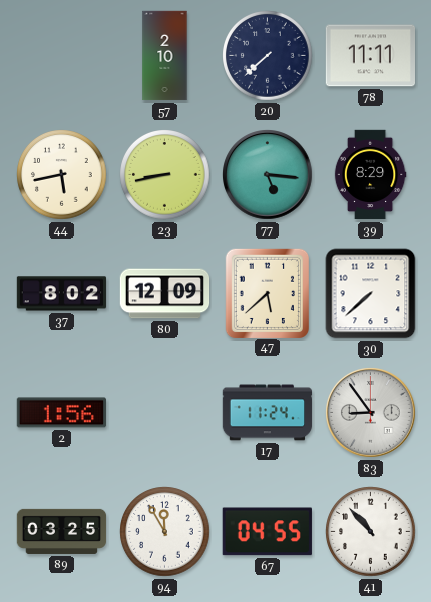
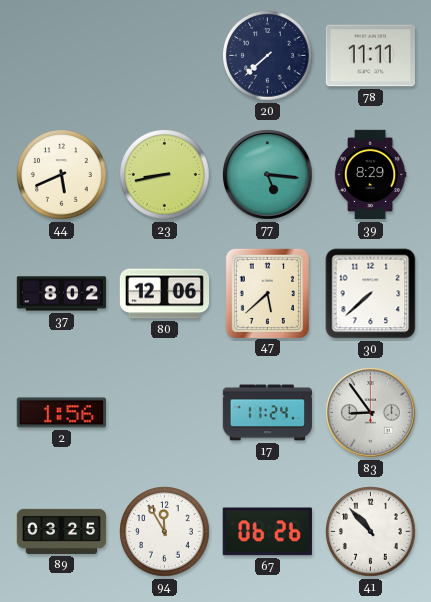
57: 2:10 -> none (165, 56)
44: 5:43 -> 5:41 (62, 175)
80: 12:09 -> 12:06 (165, 294)
67: 04:55 -> 06:26 (267, 532)
